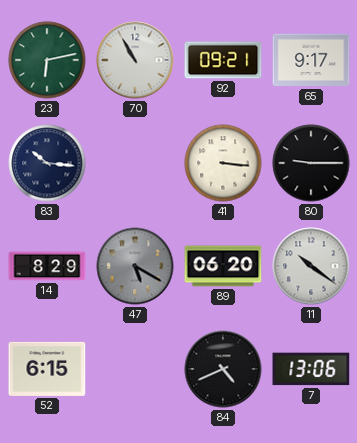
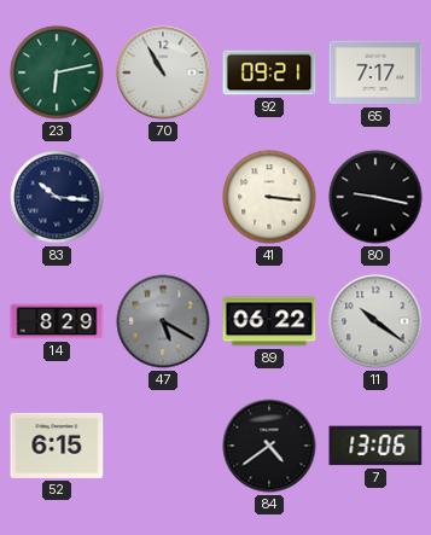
65: 9:17 -> 7:17 (375, 72)
80: 9:15 -> 9:17 (375, 197)
89: 06:20 -> 06:22 (269, 321)
84: 4:41 -> 4:39 (269, 446)
